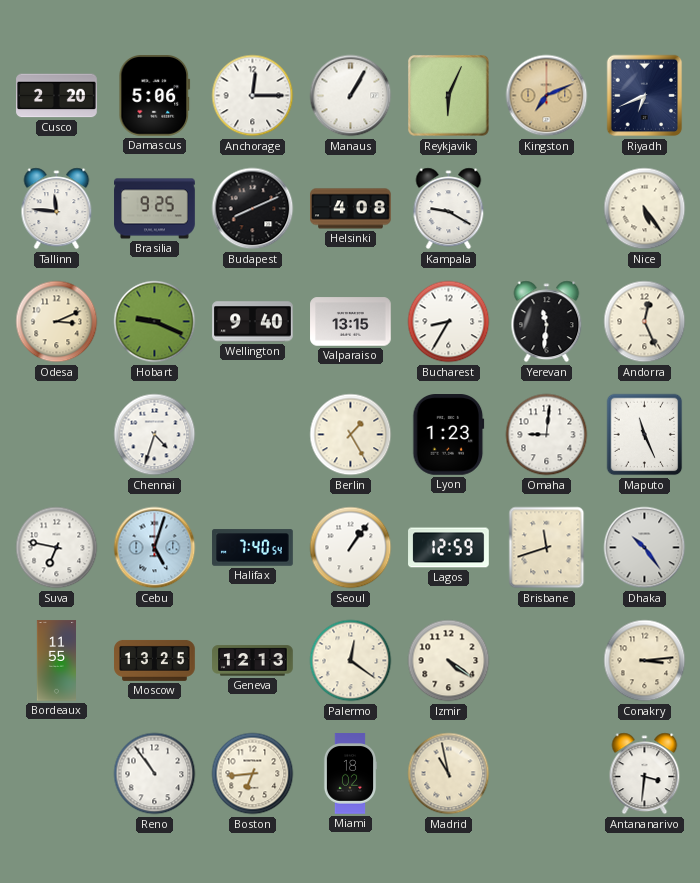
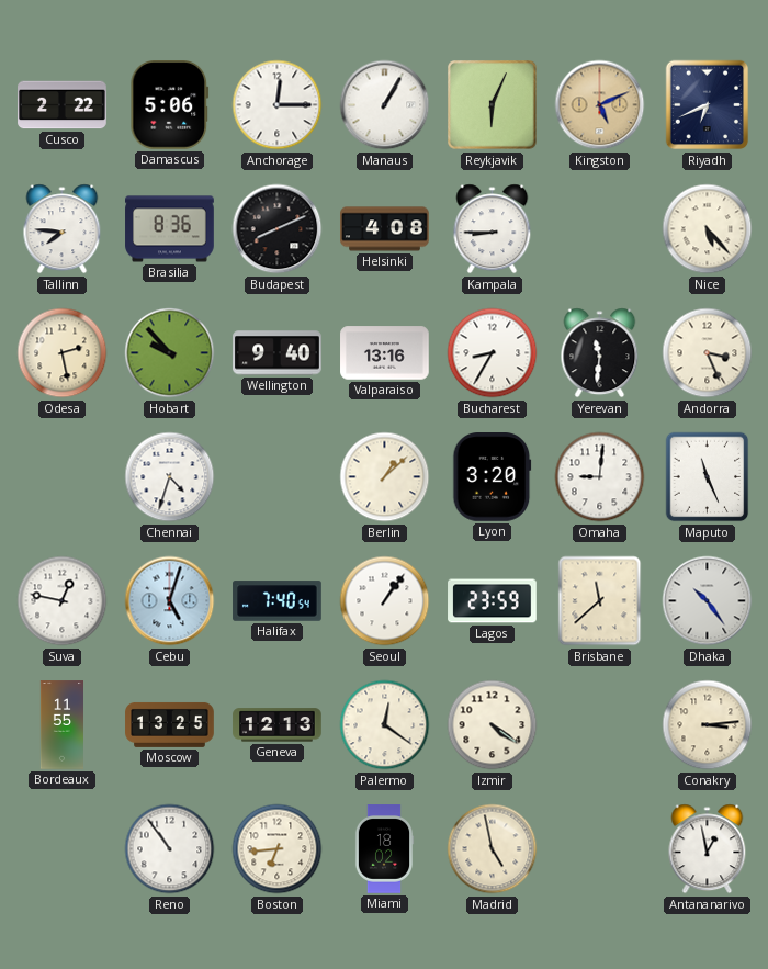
Cusco: 2:20 -> 2:22 (63, 105)
Kingston: 7:11 -> 5:11 (600, 105)
Tallinn: 11:46 -> 7:46 (63, 229)
Brasilia: 9:25 -> 8:36 (170, 229)
Kampala: 9:20 -> 8:45 (493, 229)
Nice: 5:24 -> 5:23 (708, 229)
Odesa: 3:11 -> 2:28 (63, 353)
Hobart: 9:19 -> 9:53 (170, 353)
Valparaiso: 13:15 -> 13:16 (385, 353)
Andorra: 12:26 -> 3:26 (708, 353)
Berlin: 1:25 -> 1:08 (385, 477)
Lyon: 1:23 -> 3:20 (493, 477)
Suva: 6:47 -> 12:47 (63, 601)
Lagos: 12:59 -> 23:59 (493, 601)
Brisbane: 11:42 -> 11:38 (600, 601)
Madrid: 10:58 -> 4:58 (493, 849)
Antananarivo: 3:31 -> 12:58 (708, 849)
